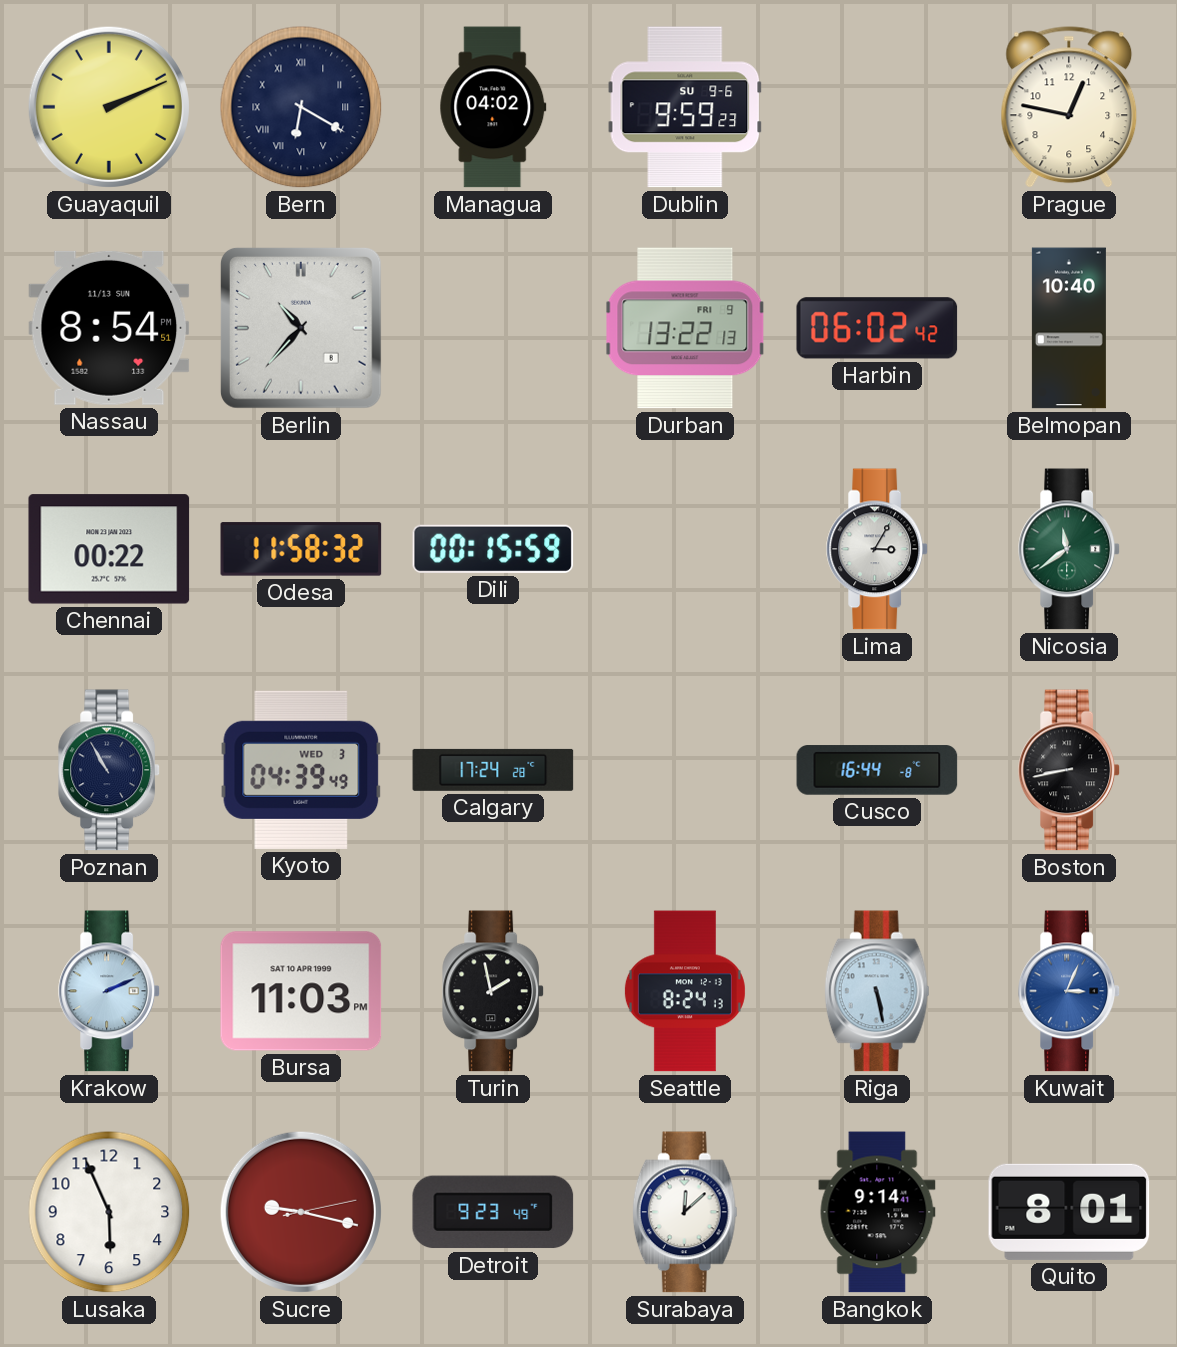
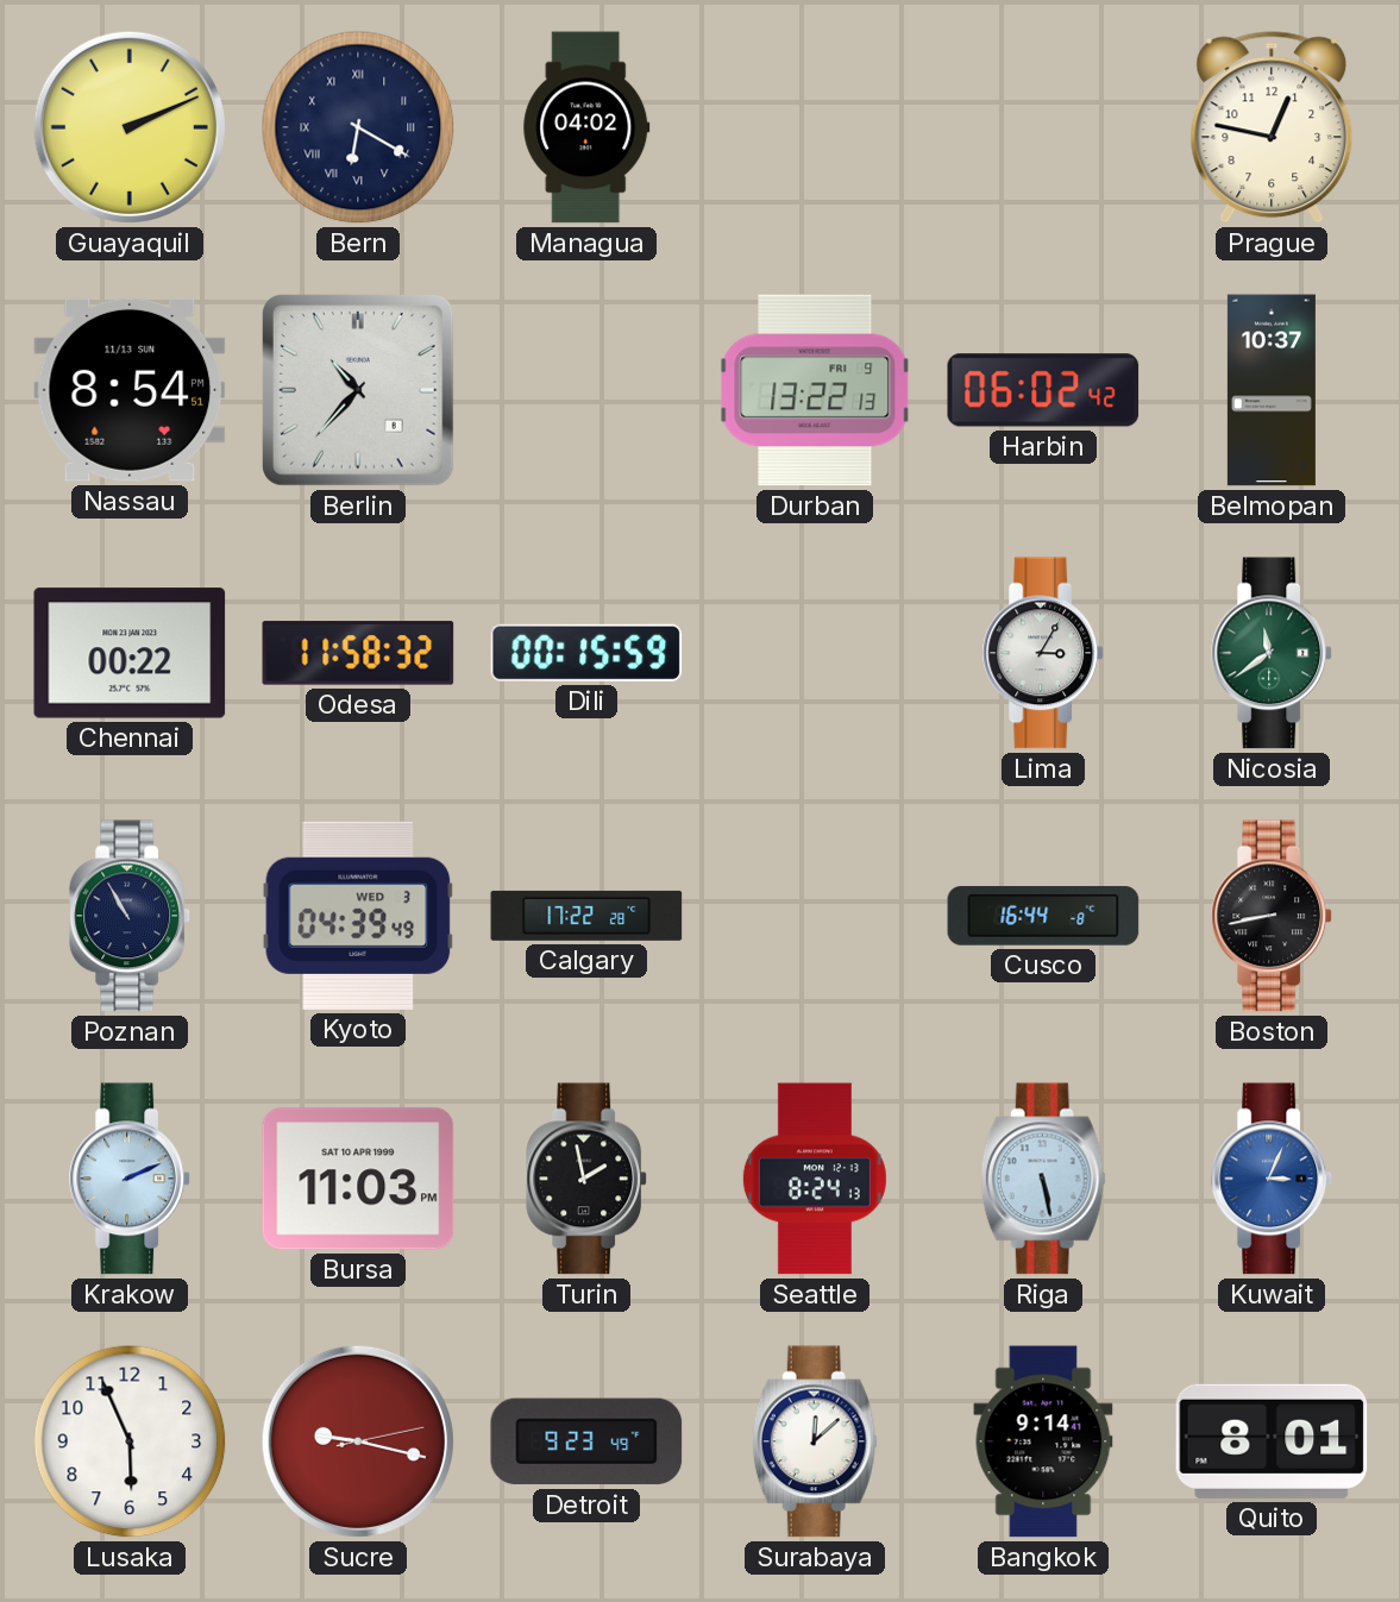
Dublin: 9:59 -> none (685, 107)
Belmopan: 10:40 -> 10:37 (1272, 390)
Calgary: 17:24 -> 17:22 (586, 916)
